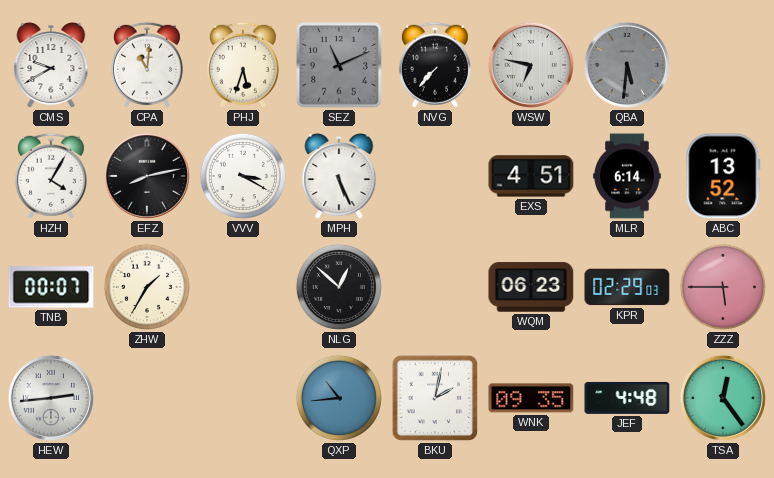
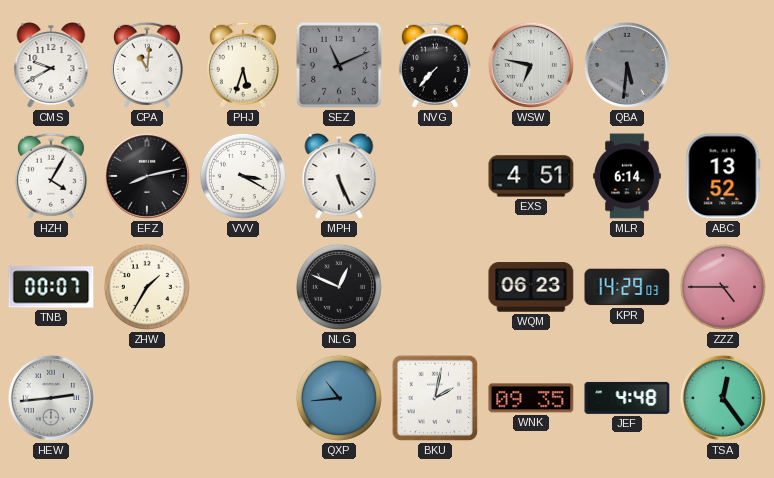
NLG: 12:52 -> 12:49 (339, 287)
KPR: 02:29 -> 14:29 (627, 287)
ZZZ: 5:45 -> 4:45 (723, 287)
